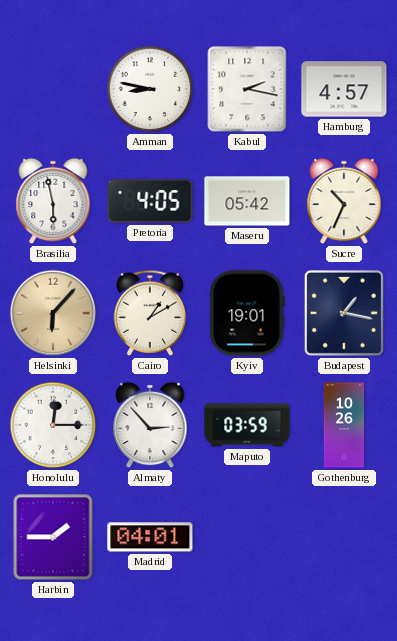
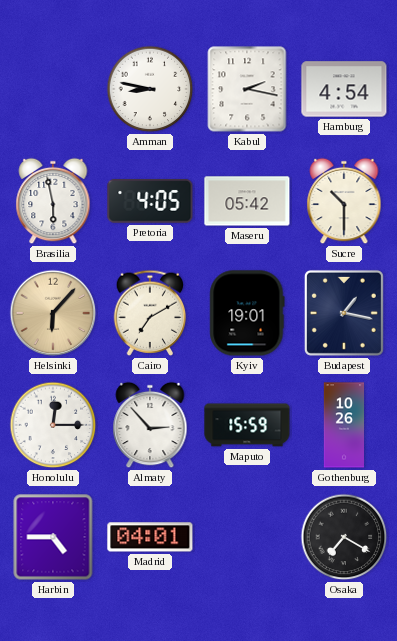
Hamburg: 4:57 -> 4:54 (344, 89)
Sucre: 10:34 -> 10:30 (344, 201)
Cairo: 1:10 -> 7:10 (150, 313)
Maputo: 03:59 -> 15:59 (247, 425)
Harbin: 1:45 -> 4:45 (53, 537)
Osaka: none -> 7:20 (344, 537)
